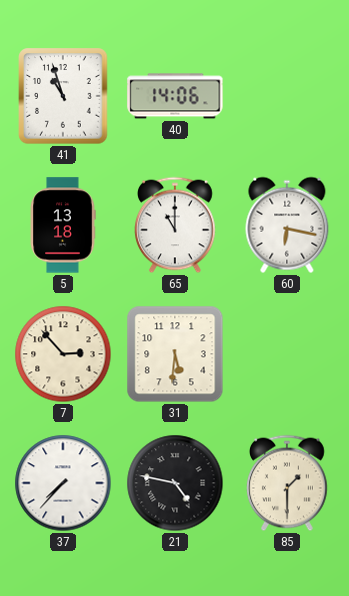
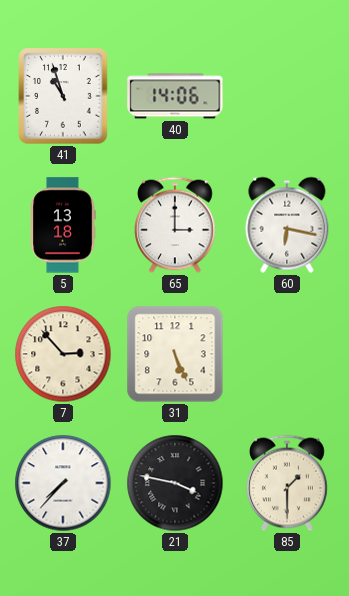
65: 11:00 -> 3:00 (176, 225)
31: 5:31 -> 5:26 (175, 354)
21: 4:47 -> 3:47 (175, 483)
